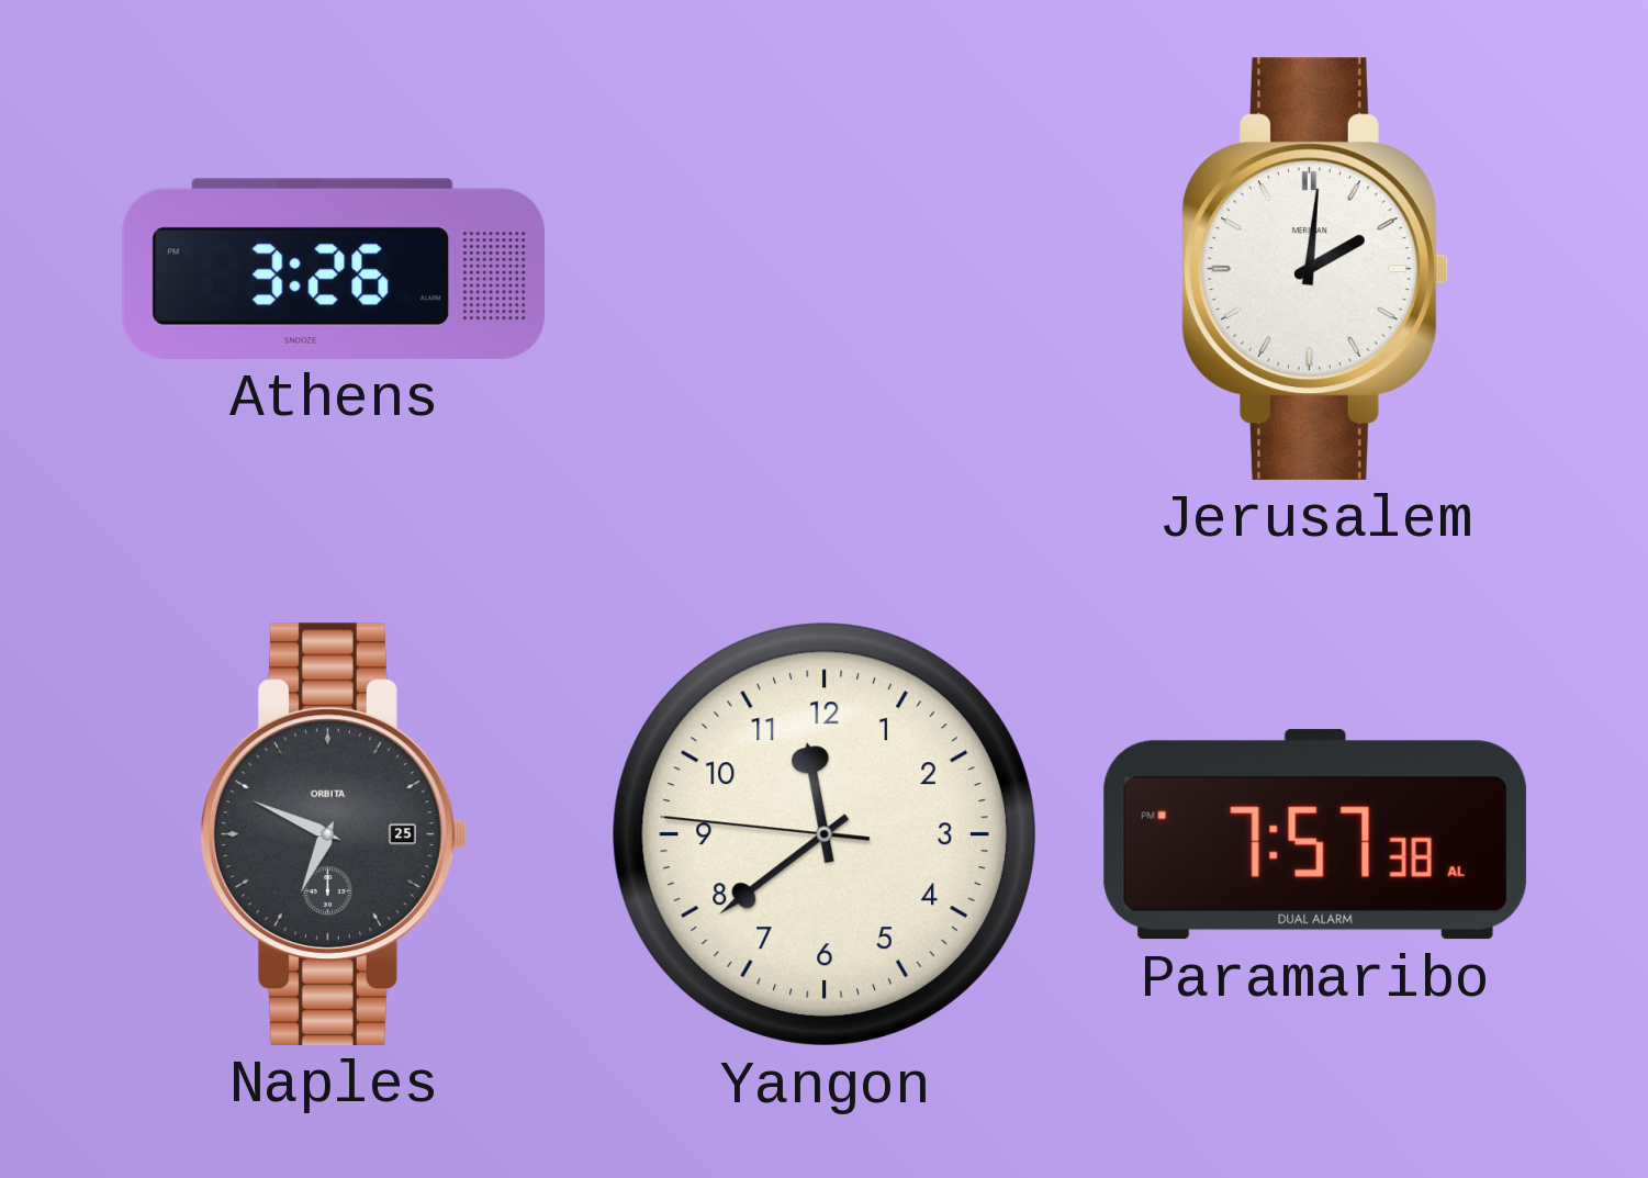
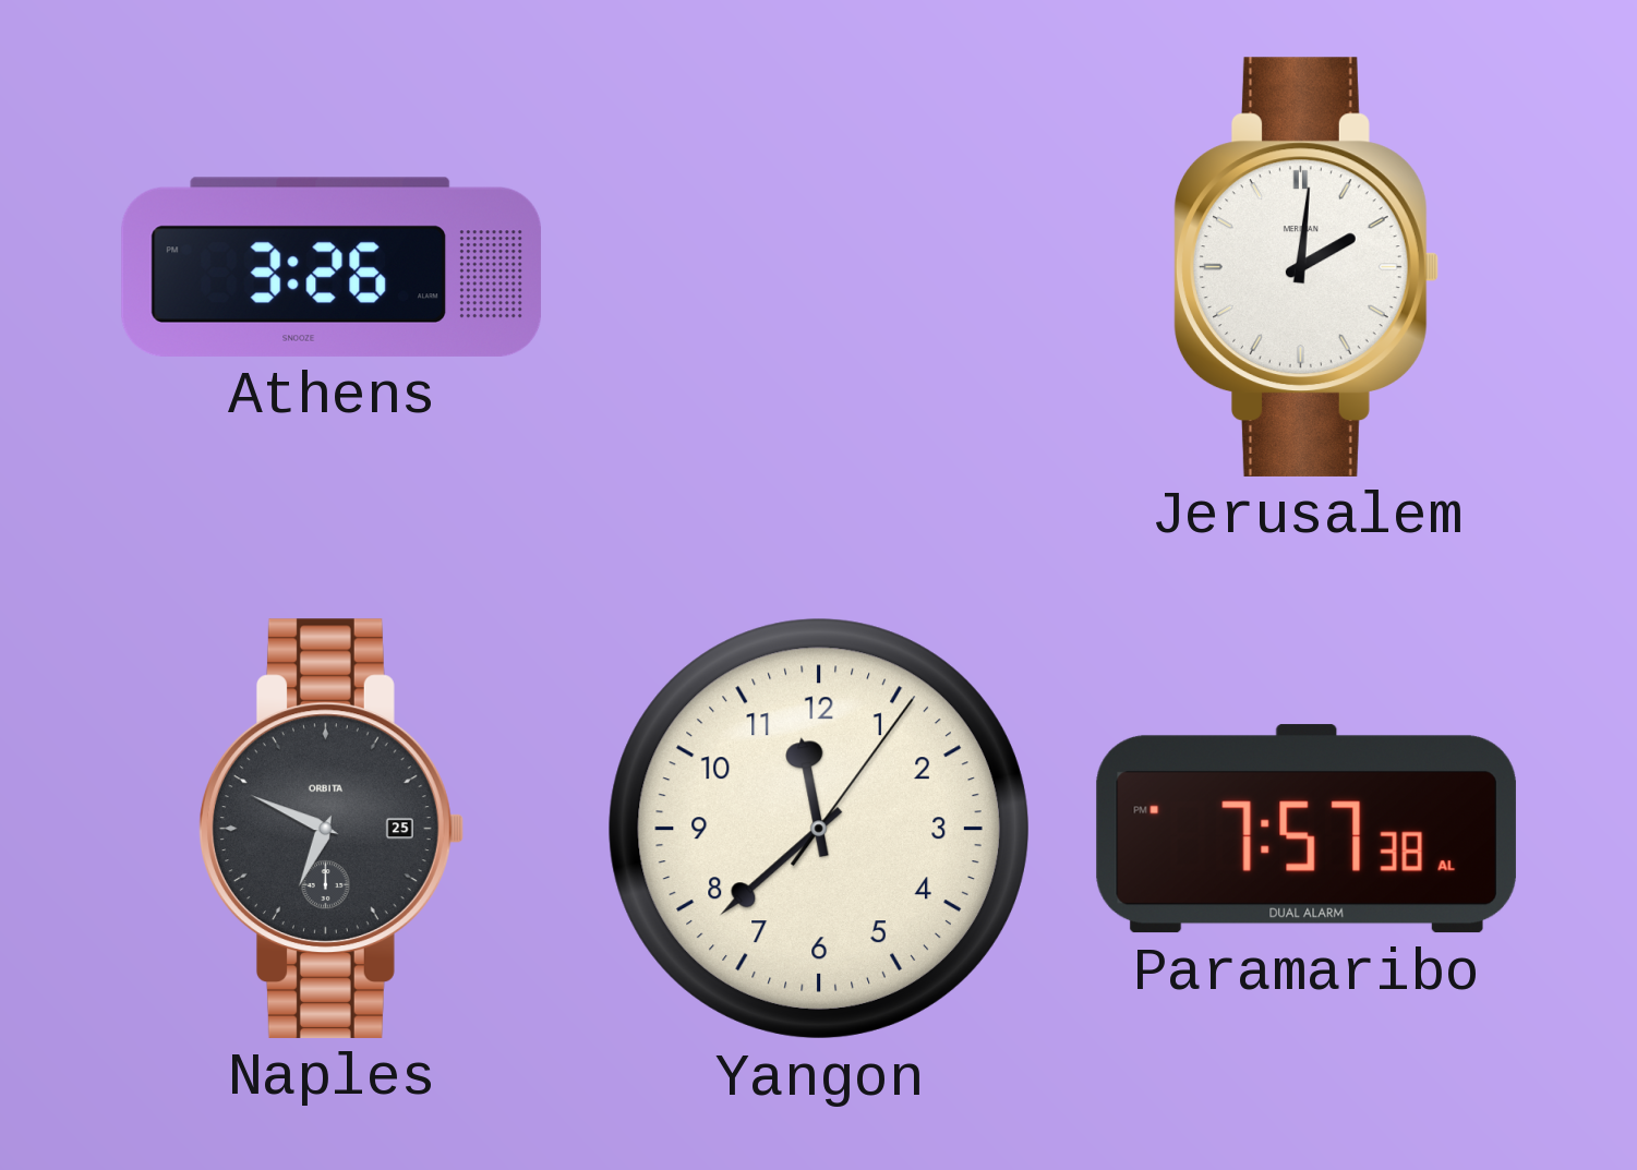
Yangon: 11:38:46 -> 11:38:06 (819, 829)
